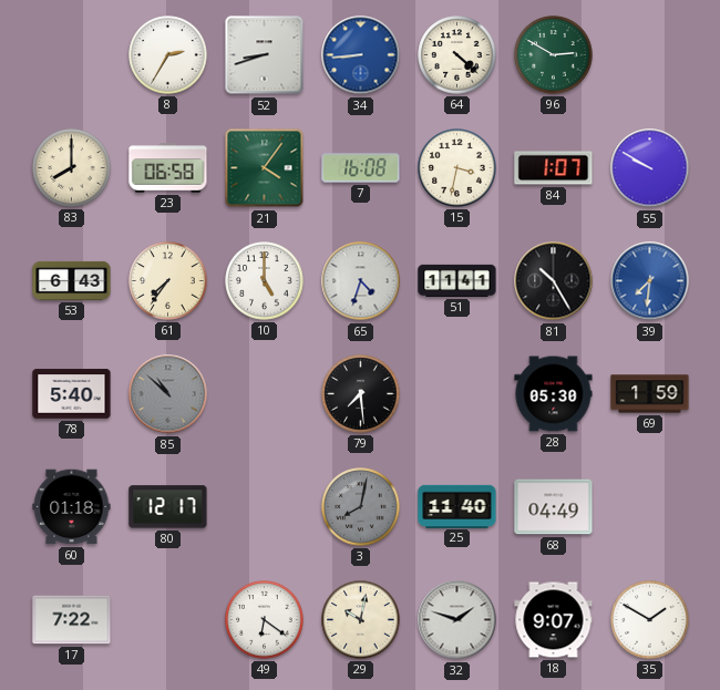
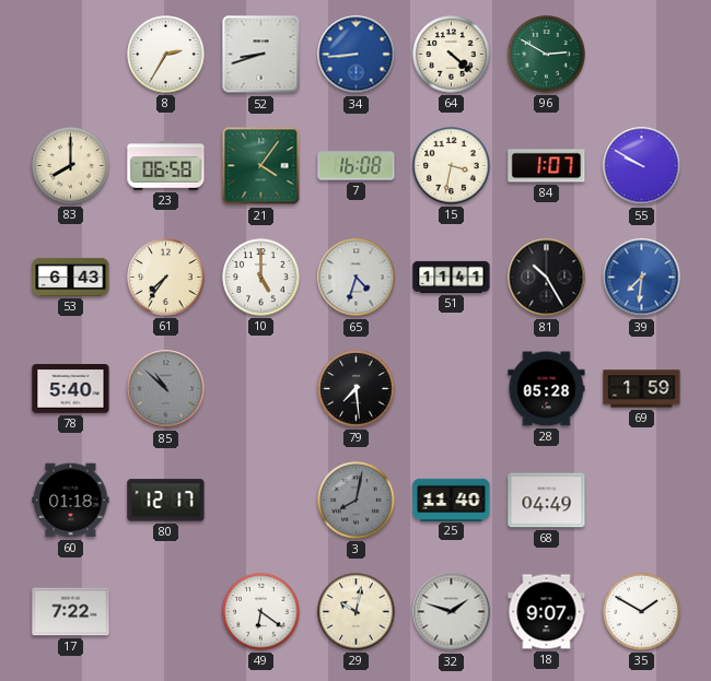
28: 05:30 -> 05:28 (547, 389)
